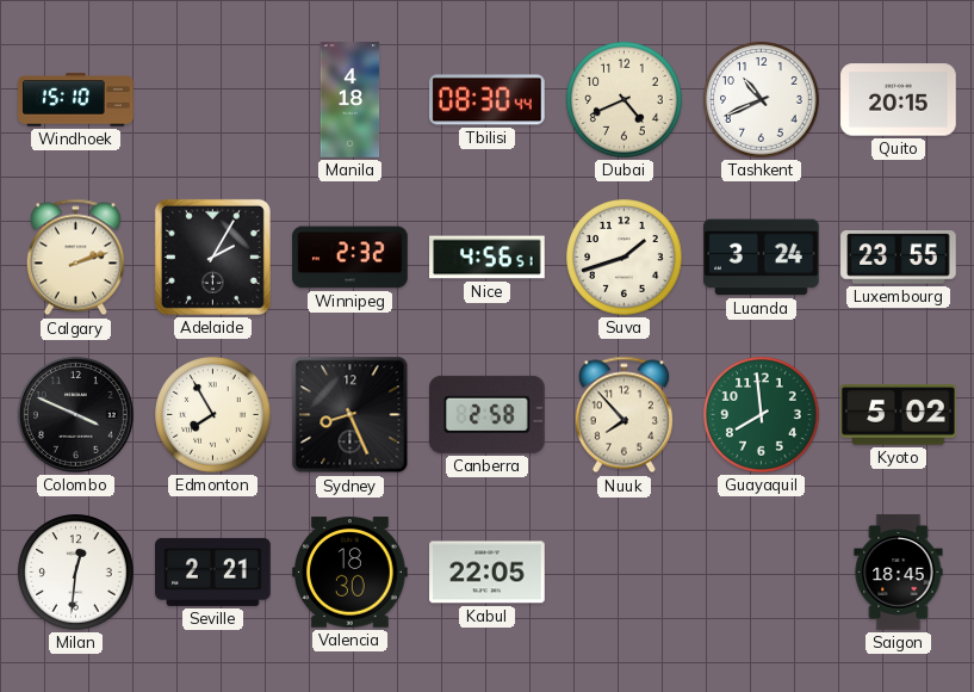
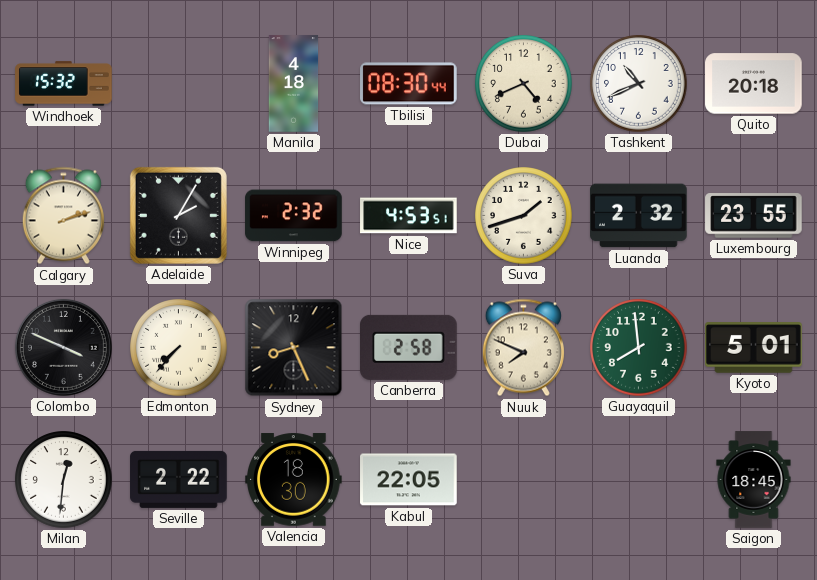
Windhoek: 15:10 -> 15:32 (64, 84)
Quito: 20:15 -> 20:18 (754, 84)
Nice: 4:56 -> 4:53 (409, 216)
Luanda: 3:24 -> 2:32 (639, 216)
Edmonton: 7:55 -> 7:37 (179, 348)
Nuuk: 7:53 -> 7:49 (523, 348)
Kyoto: 5:02 -> 5:01 (754, 348)
Seville: 2:21 -> 2:22 (179, 479)
